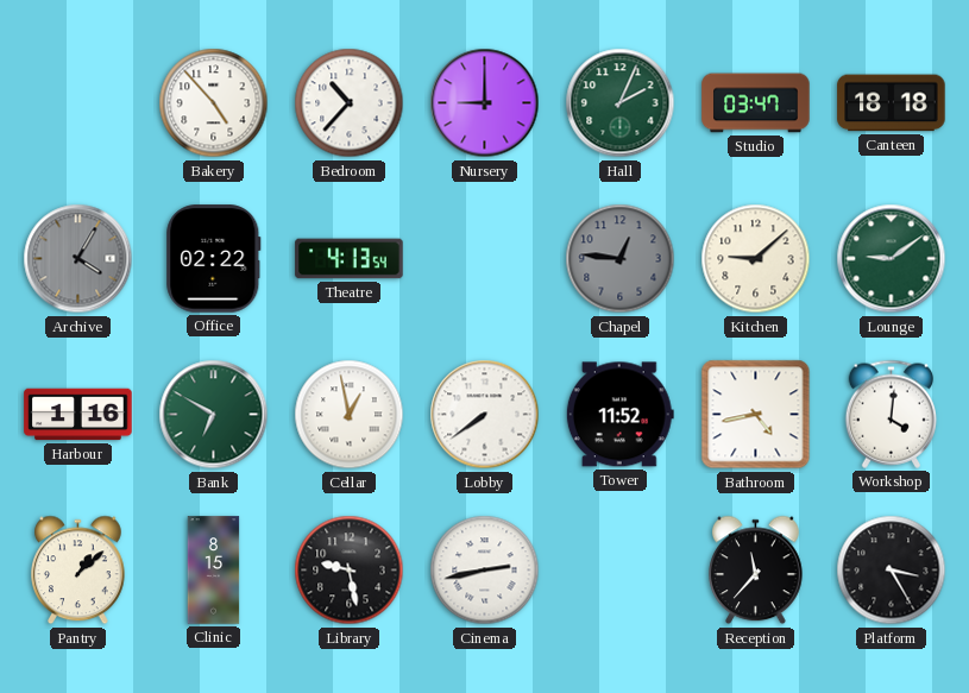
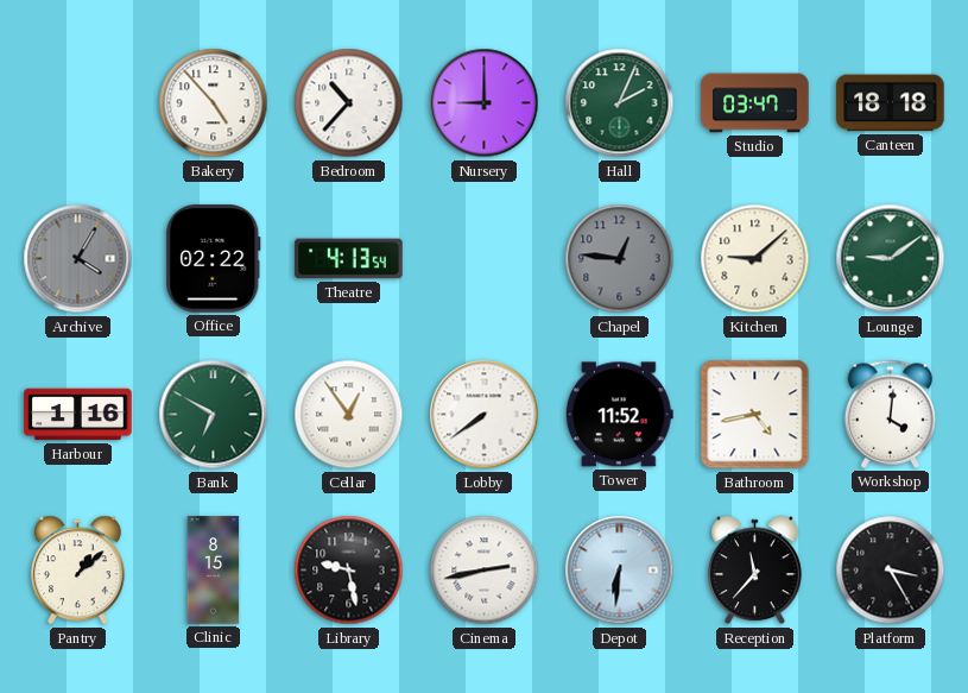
Cellar: 12:58 -> 12:54 (349, 415)
Depot: none -> 6:31 (620, 571)
